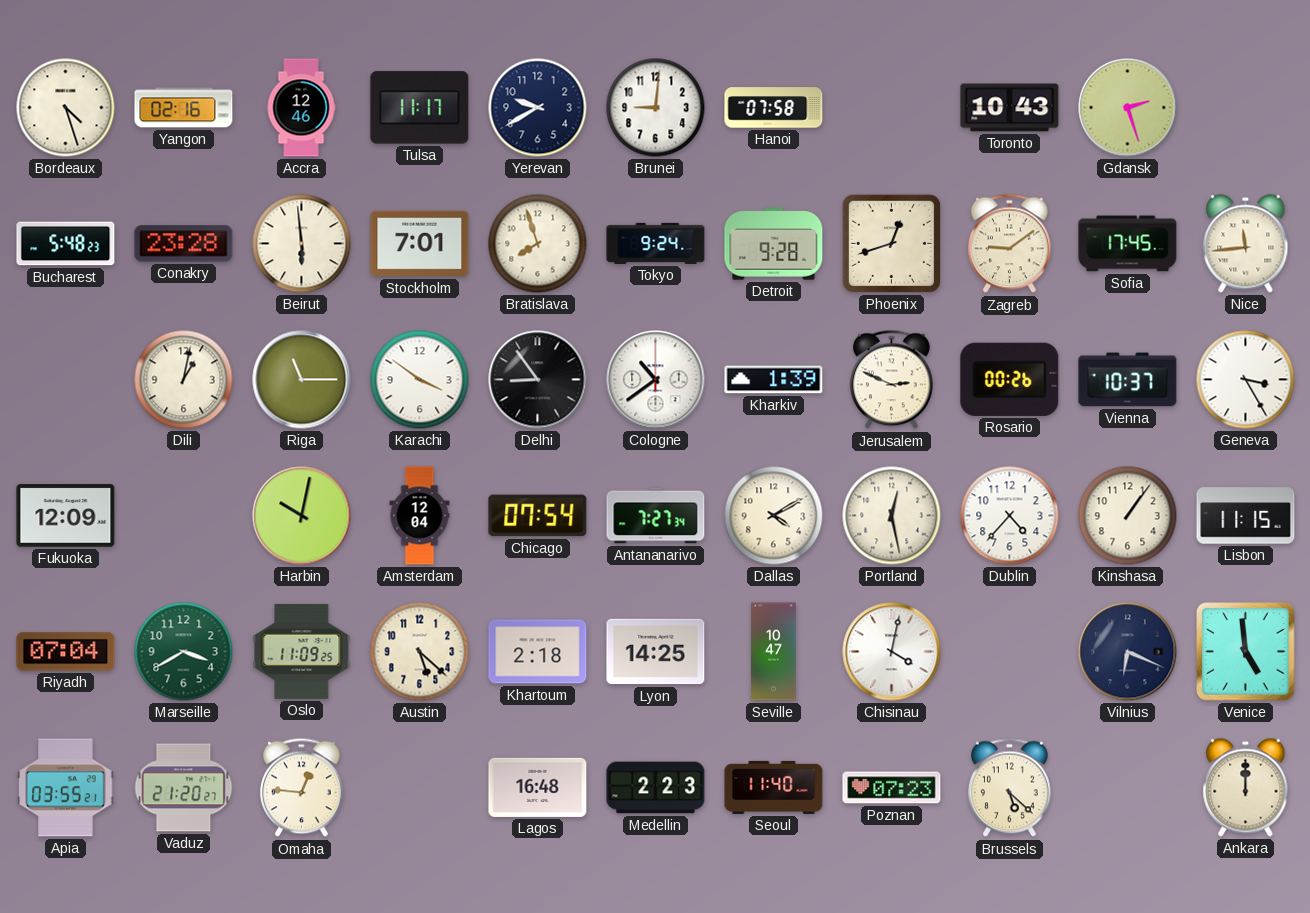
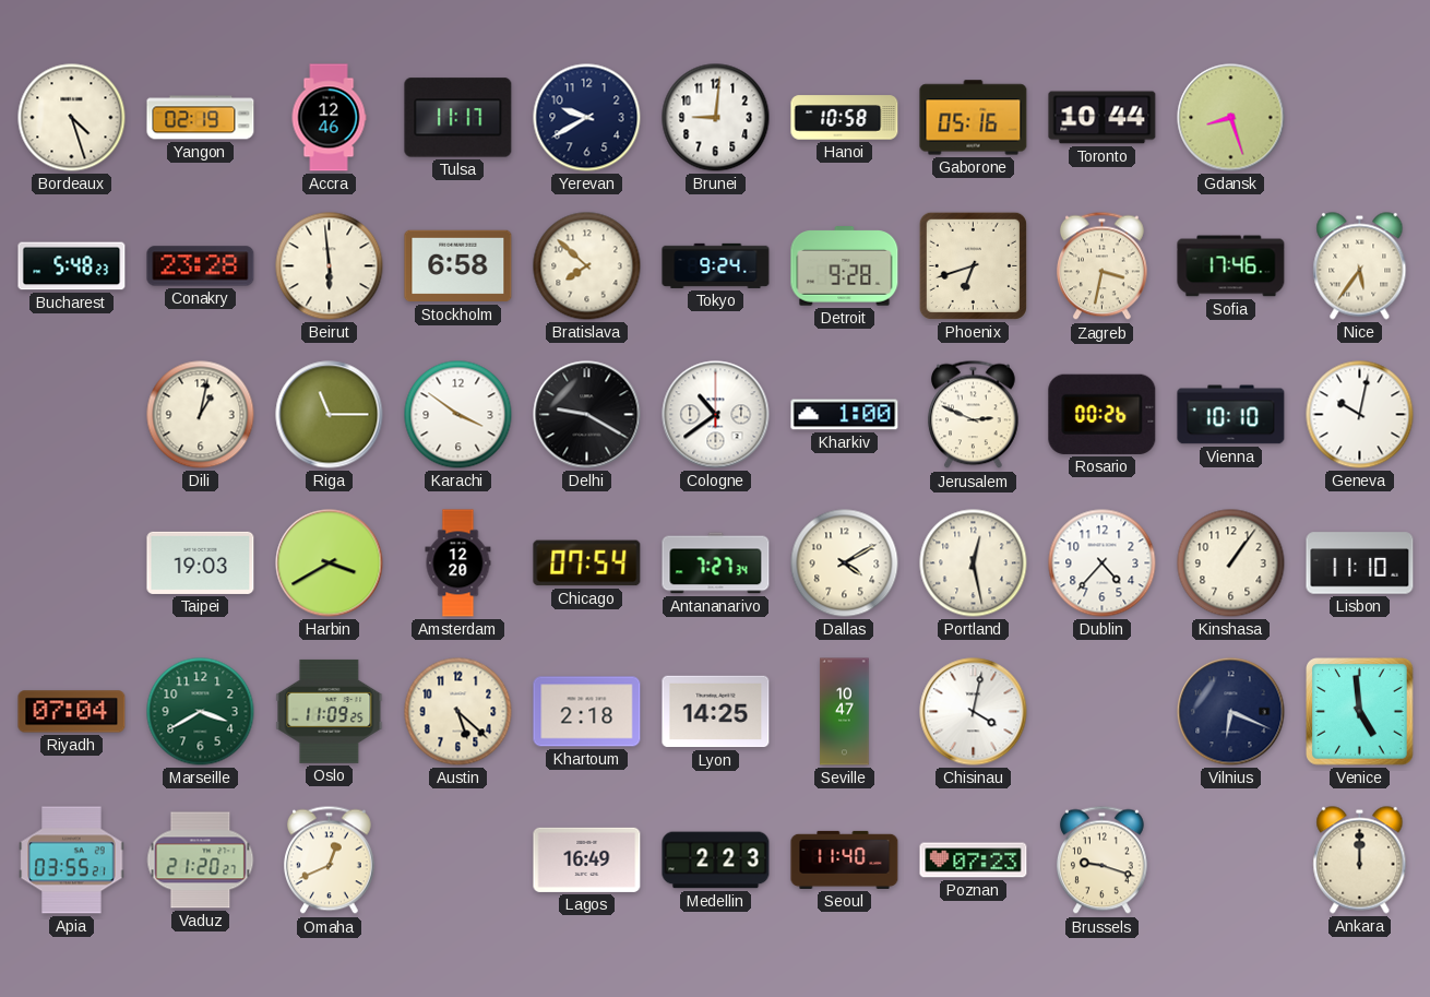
Yangon: 02:16 -> 02:19 (201, 118)
Hanoi: 07:58 -> 10:58 (845, 118)
Gaborone: none -> 05:16 (974, 118)
Toronto: 10:43 -> 10:44 (1103, 118)
Gdansk: 2:27 -> 8:27 (1231, 118)
Stockholm: 7:01 -> 6:58 (458, 266)
Bratislava: 7:57 -> 7:52 (587, 266)
Phoenix: 12:42 -> 6:42 (973, 265)
Zagreb: 9:09 -> 3:32 (1101, 266)
Sofia: 17:45 -> 17:46 (1231, 266)
Nice: 11:44 -> 5:36 (1360, 266)
Delhi: 8:54 -> 9:20 (587, 415)
Kharkiv: 1:39 -> 1:00 (845, 415)
Vienna: 10:37 -> 10:10 (1231, 415)
Geneva: 3:25 -> 10:02 (1360, 415)
Fukuoka: 12:09 -> none (66, 516)
Taipei: none -> 19:03 (201, 562)
Harbin: 10:02 -> 3:40 (330, 563)
Amsterdam: 12:04 -> 12:20 (458, 563)
Lisbon: 11:15 -> 11:10 (1360, 563)
Omaha: 12:46 -> 12:41 (329, 860)
Lagos: 16:48 -> 16:49 (587, 859)
Brussels: 5:22 -> 9:18 (1101, 860)
